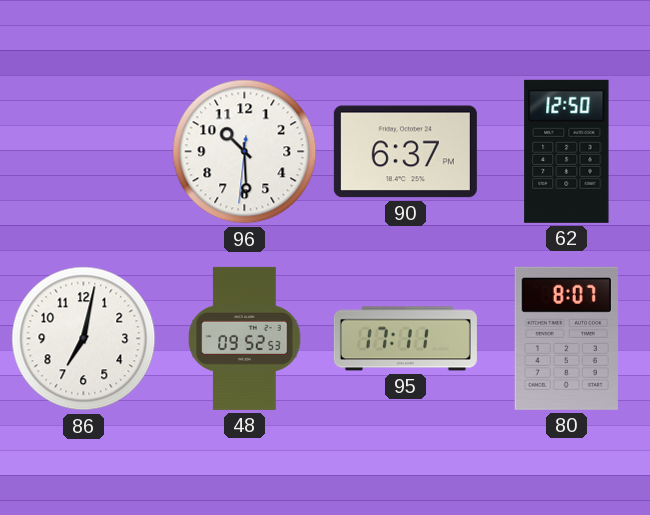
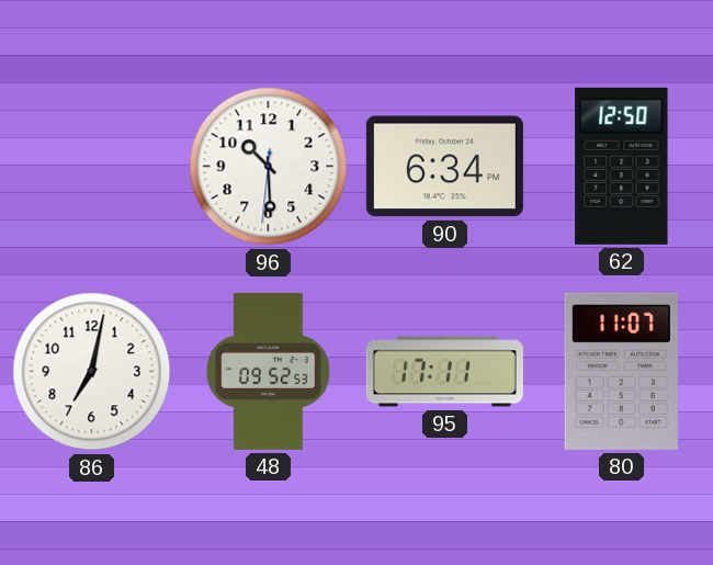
90: 6:37 -> 6:34 (444, 167)
80: 8:07 -> 11:07 (621, 371)
